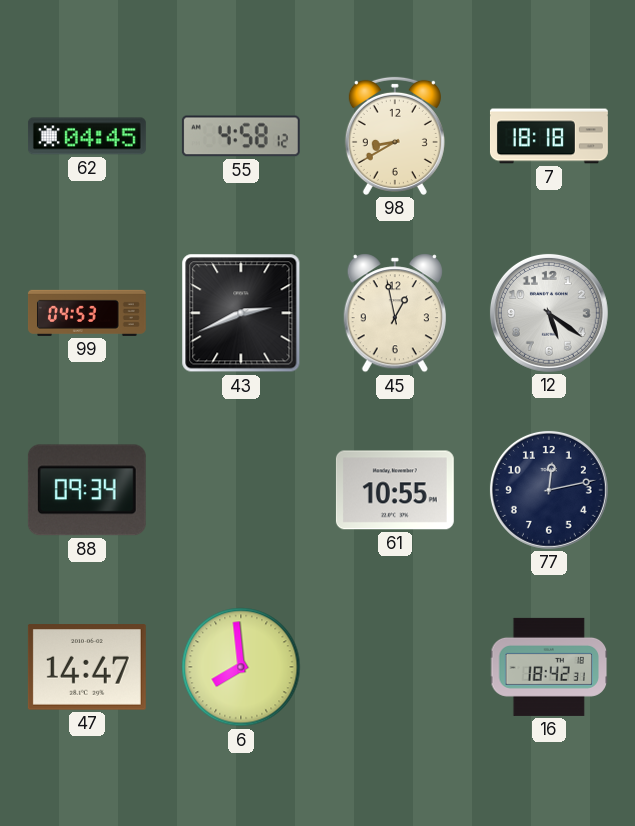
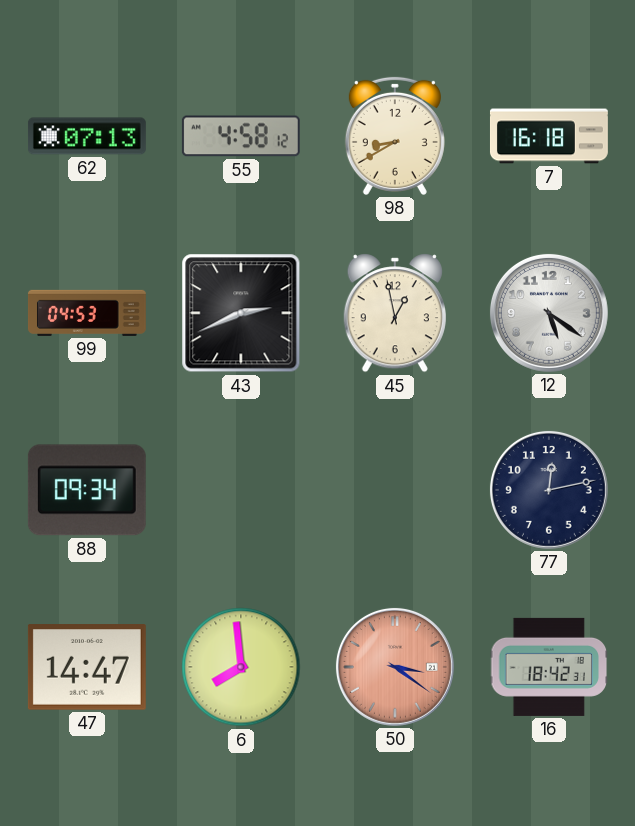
62: 04:45 -> 07:13 (87, 136)
7: 18:18 -> 16:18 (549, 136)
61: 10:55 -> none (395, 490)
50: none -> 3:21 (395, 667)
